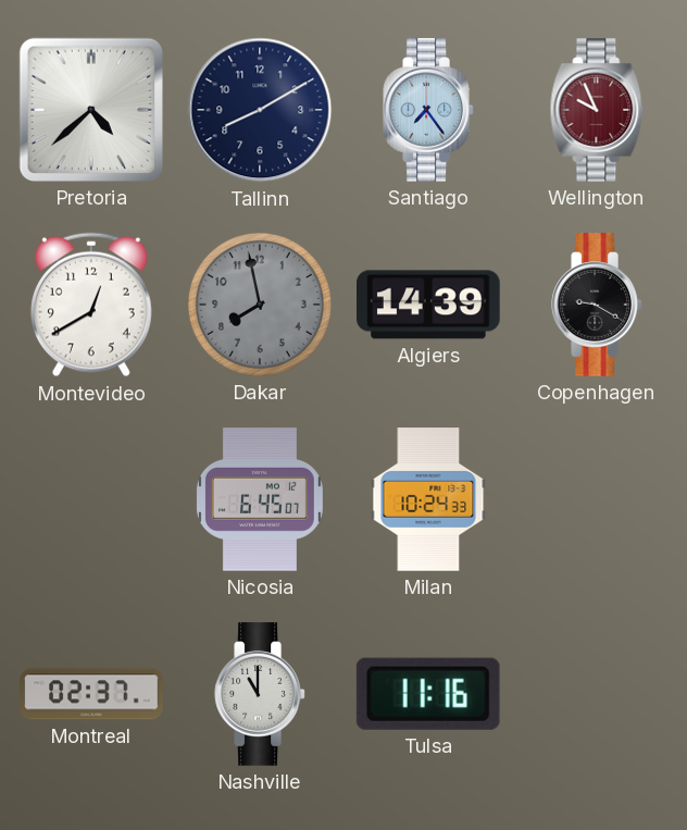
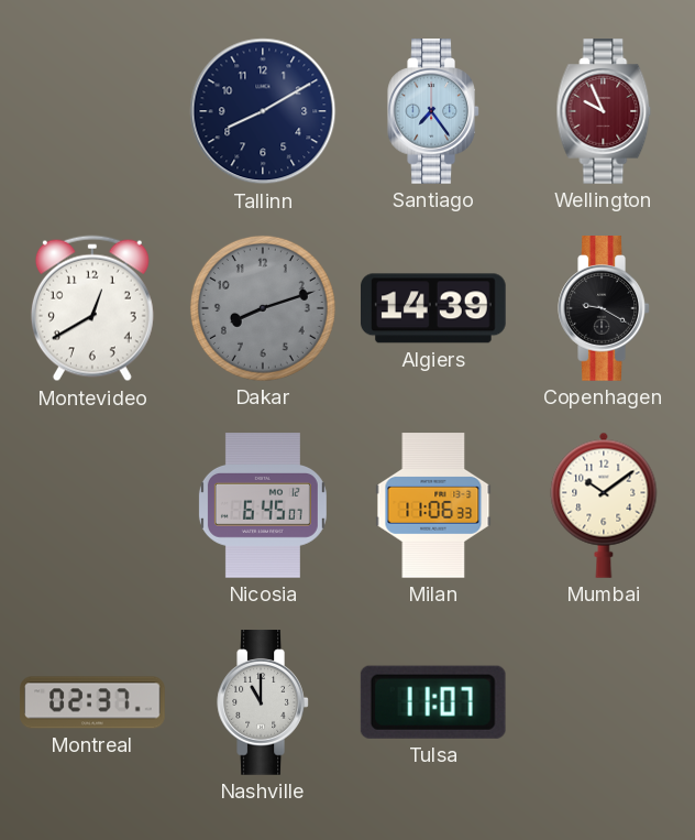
Pretoria: 4:38 -> none (91, 110)
Dakar: 7:58 -> 8:12 (263, 308)
Milan: 10:24 -> 11:06 (433, 505)
Mumbai: none -> 10:09 (604, 505)
Tulsa: 11:16 -> 11:07 (433, 702)
